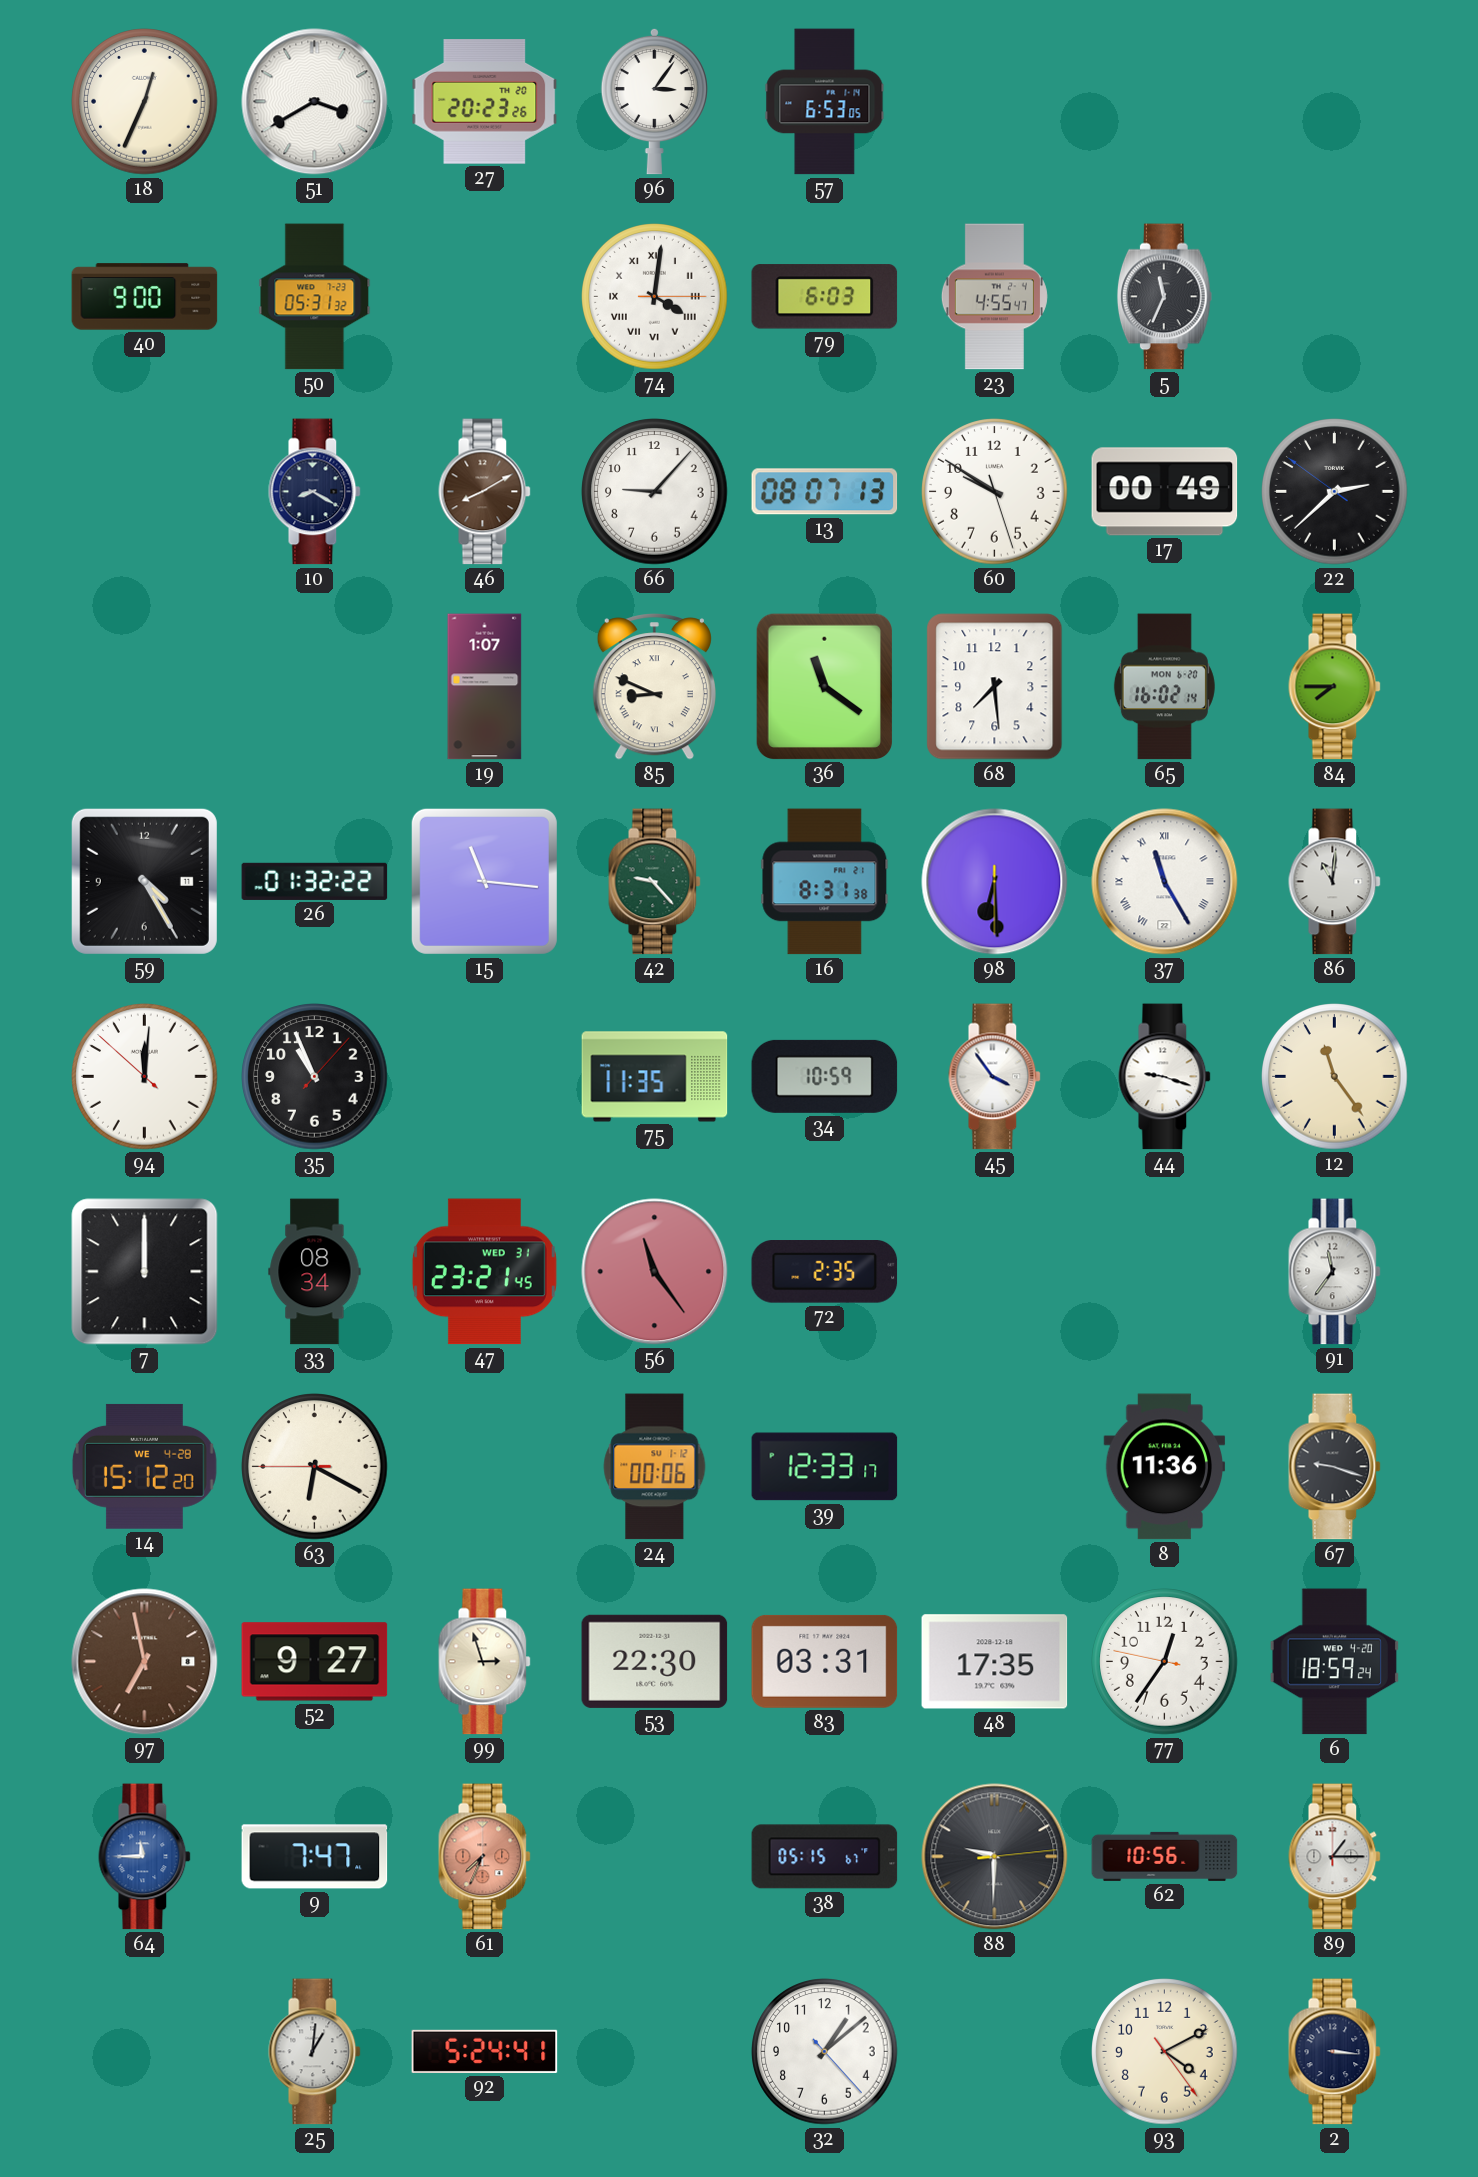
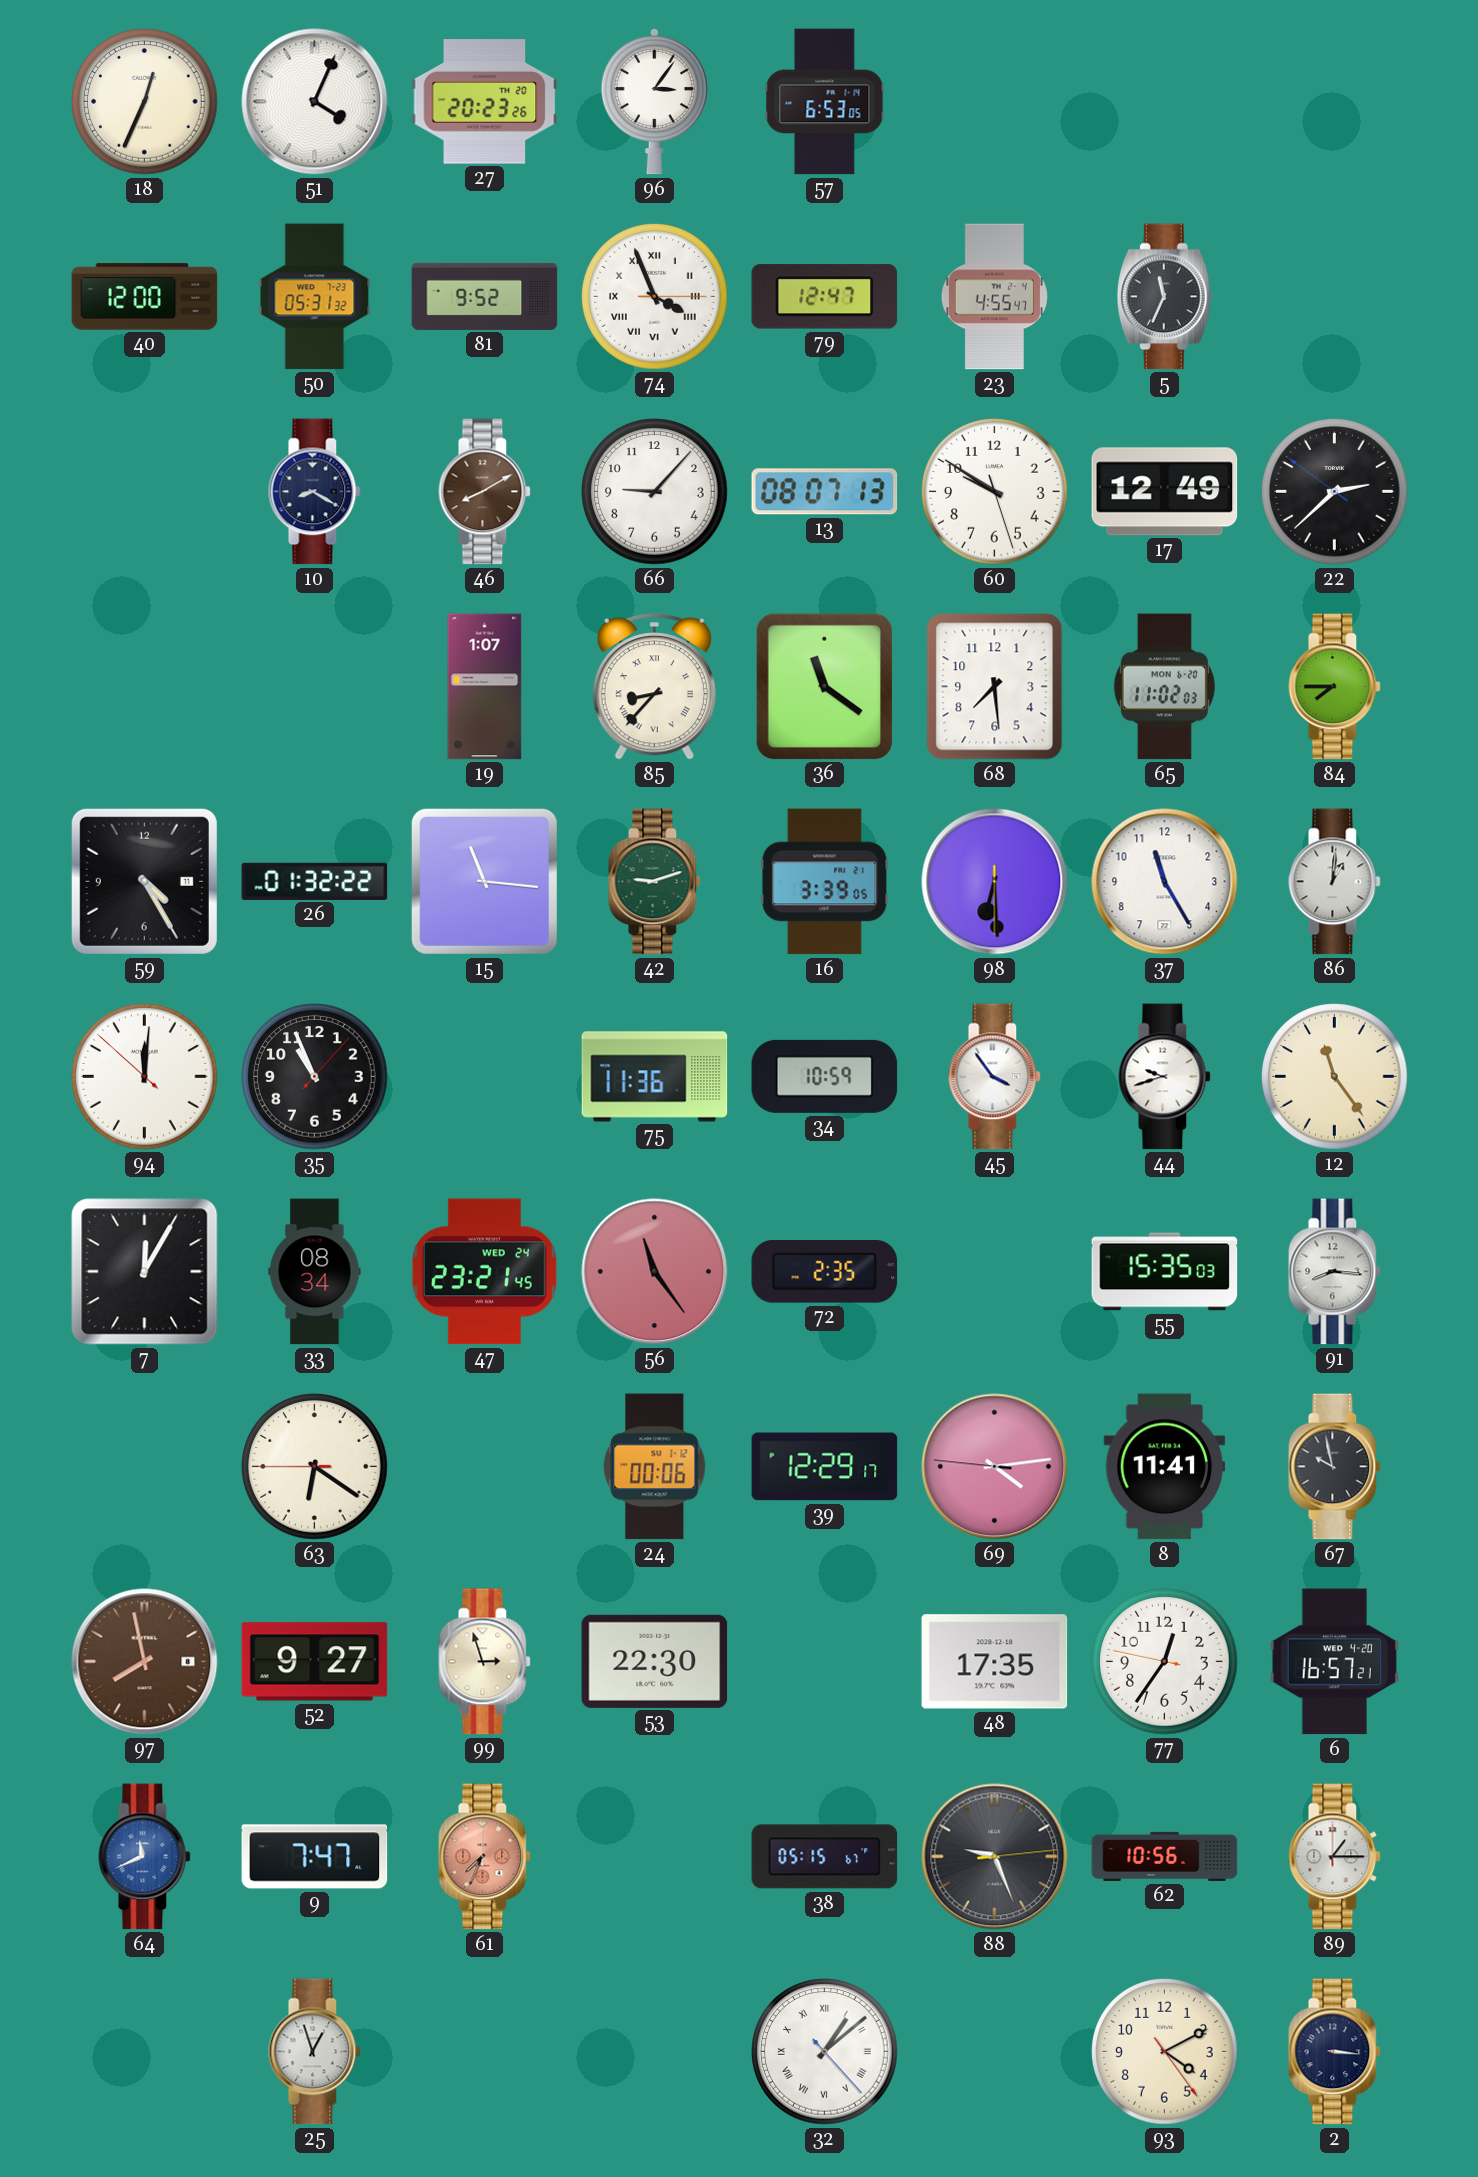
51: 3:40 -> 4:04 (315, 102)
40: 9:00 -> 12:00 (145, 297)
81: none -> 9:52 (485, 296)
74: 4:01 -> 3:56 (655, 297)
79: 6:03 -> 12:47 (825, 297)
17: 00:49 -> 12:49 (1165, 492)
85: 8:49 -> 8:37 (654, 687)
65: 16:02 -> 11:02 (1164, 687)
42: 9:23 -> 9:12 (655, 882)
16: 8:31 -> 3:39 (825, 882)
37 numerals: Roman -> Arabic (1165, 882)
86: 11:01 -> 1:01 (1335, 882)
75: 11:35 -> 11:36 (655, 1077)
44: 9:18 -> 9:42 (1165, 1077)
7: 12:00 -> 12:05 (145, 1272)
47 date: WED 31 -> WED 24 (484, 1272)
55: none -> 15:35 (1165, 1272)
91: 11:36 -> 8:16 (1335, 1272)
14: 15:12 -> none (144, 1466)
63: 6:19 -> 6:20 (315, 1467)
39: 12:33 -> 12:29 (825, 1467)
69: none -> 4:13 (995, 1467)
8: 11:36 -> 11:41 (1165, 1467)
67: 9:18 -> 9:58 (1335, 1467)
97: 6:58 -> 7:58 (145, 1662)
83: 03:31 -> none (825, 1661)
6: 18:59 -> 16:57 (1334, 1662)
64: 11:45 -> 11:41 (145, 1857)
88: 9:30 -> 9:26 (995, 1857)
25: 1:01 -> 12:57 (315, 2052)
92: 5:24 -> none (485, 2051)
32 numerals: Arabic -> Roman (825, 2052)
